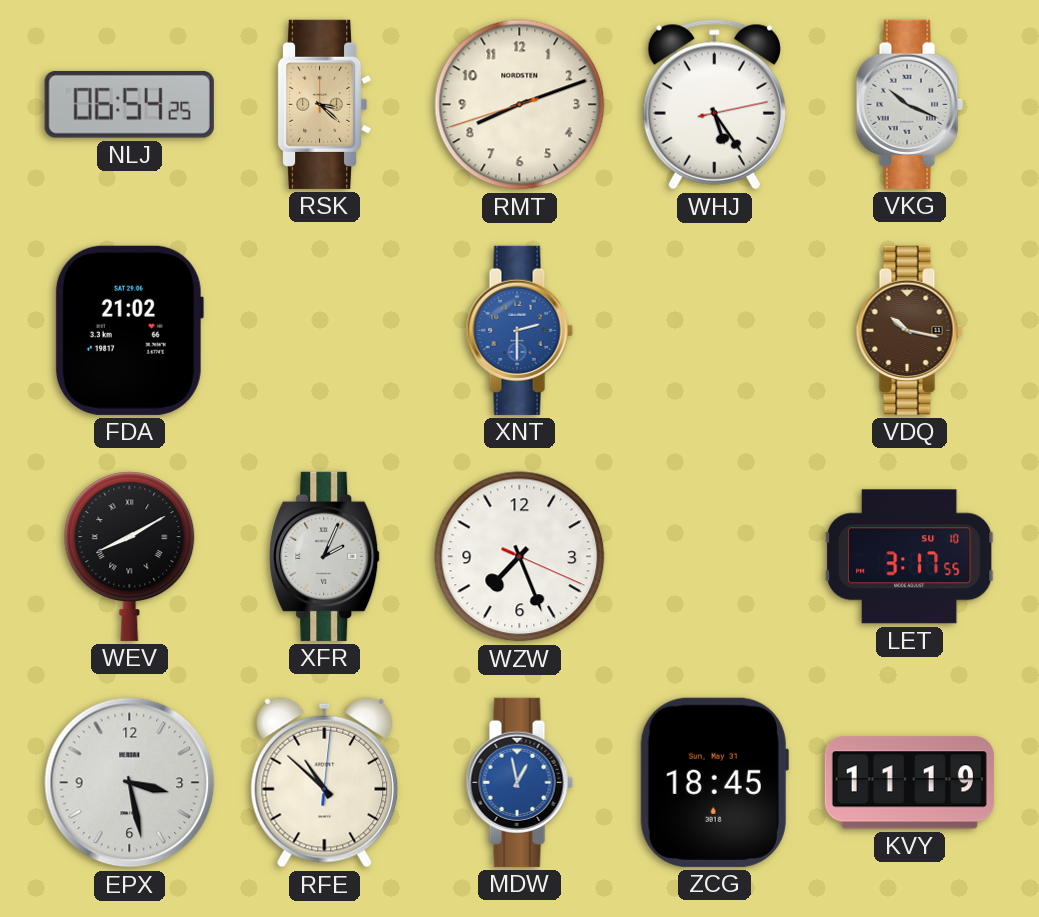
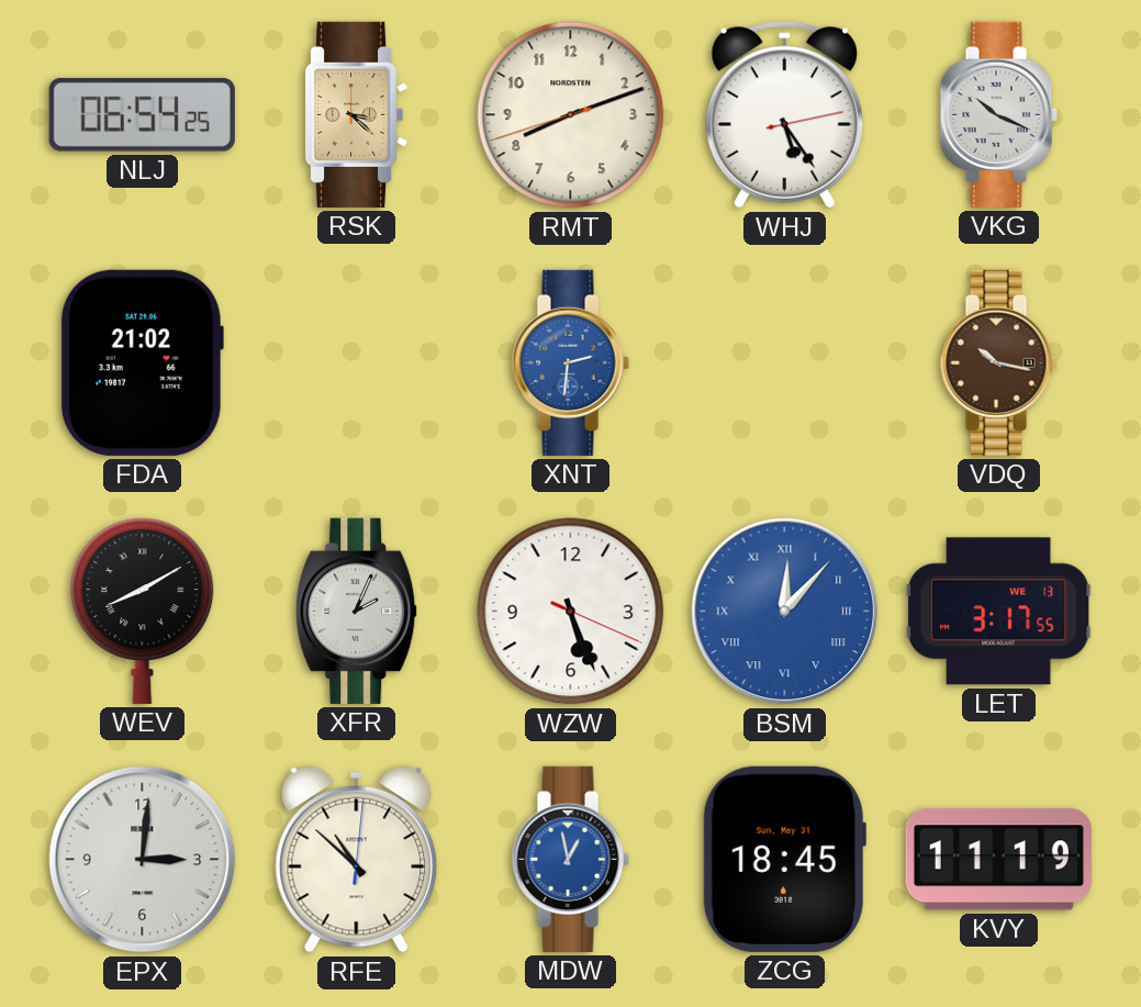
XNT: 2:30 -> 2:31 (570, 362)
WZW: 7:26 -> 5:26 (571, 612)
BSM: none -> 12:07 (785, 612)
LET date: SU 10 -> WE 13 (998, 612)
EPX: 3:28 -> 3:01 (143, 860)
